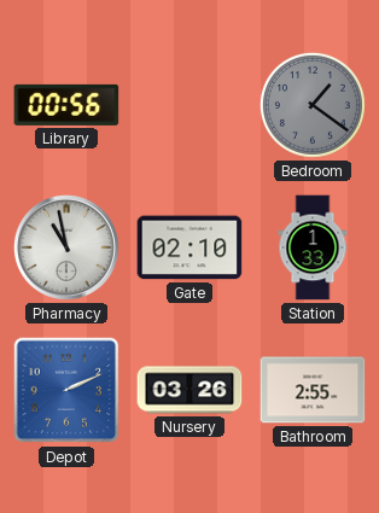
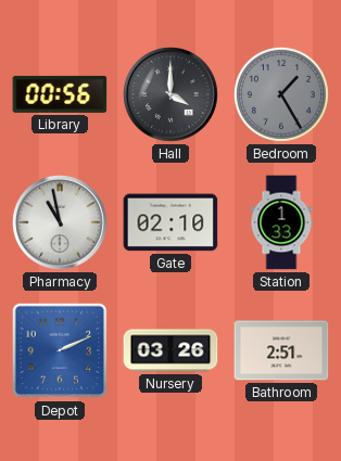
Hall: none -> 4:00 (171, 94)
Bedroom: 1:21 -> 1:25 (281, 94)
Bathroom: 2:55 -> 2:51 (281, 350)
